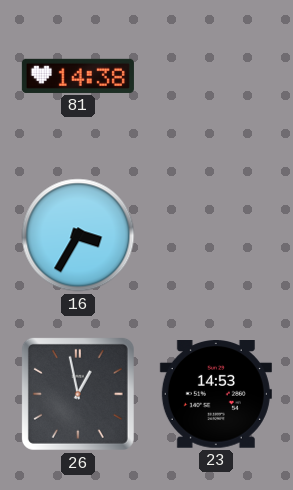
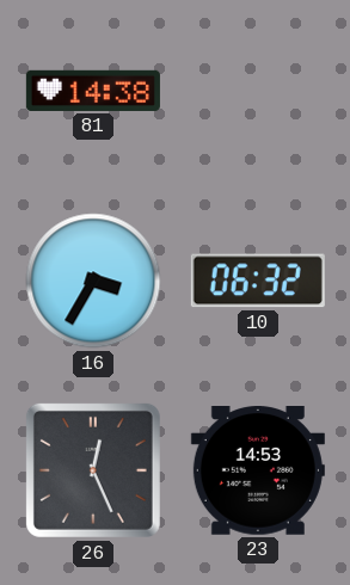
10: none -> 06:32 (258, 281)
26: 12:58 -> 12:26 (93, 470)
